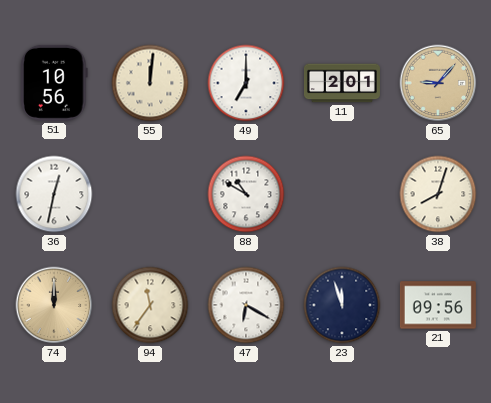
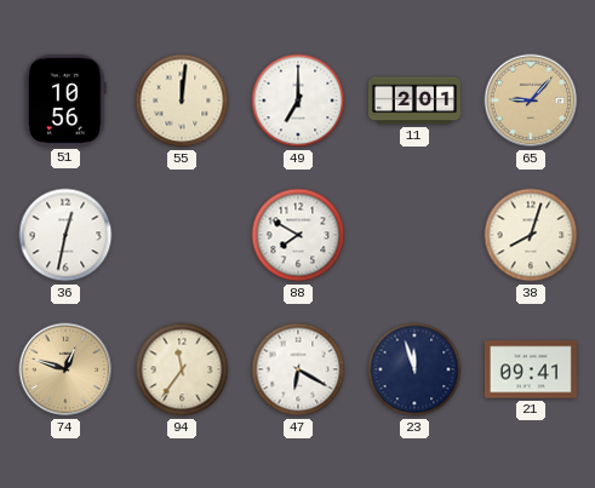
88: 10:50 -> 7:50 (298, 235)
74: 12:00 -> 12:48 (65, 369)
21: 09:56 -> 09:41 (531, 369)
